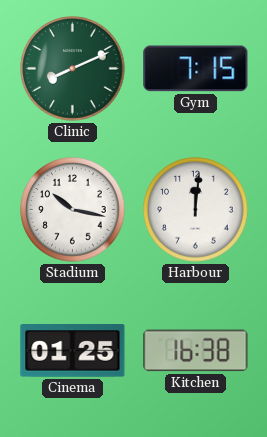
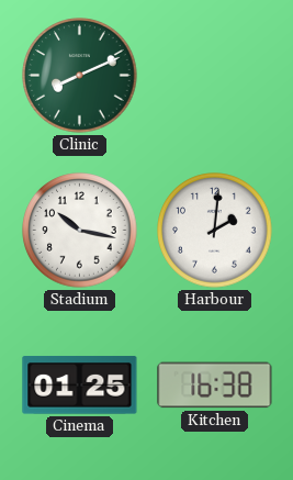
Gym: 7:15 -> none (196, 69)
Harbour: 12:01 -> 2:01 (215, 231)
